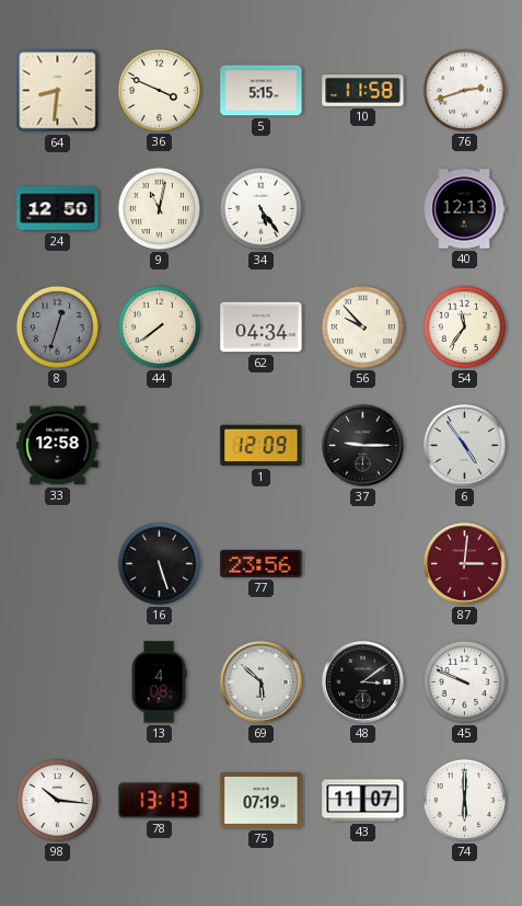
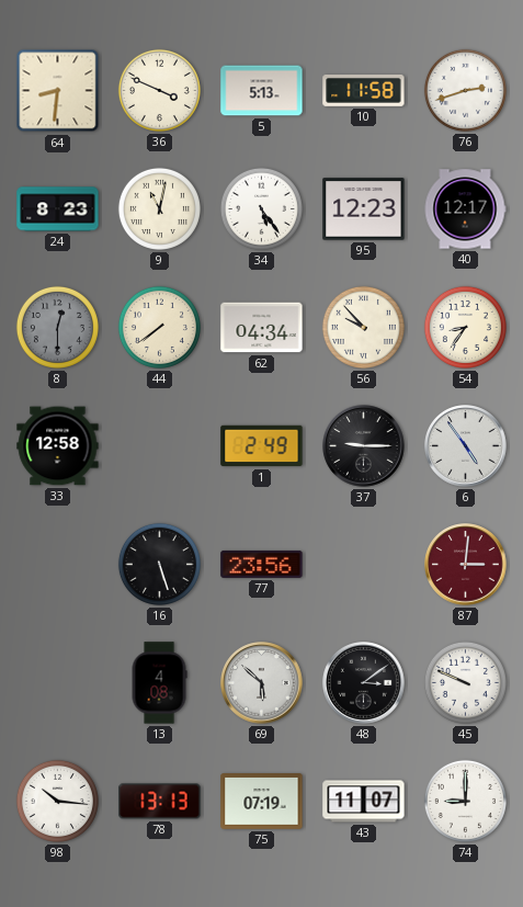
5: 5:15 -> 5:13 (262, 91)
24: 12:50 -> 8:23 (58, 209)
95: none -> 12:23 (364, 209)
40: 12:13 -> 12:17 (465, 209)
8: 12:33 -> 12:30 (57, 327)
54: 11:36 -> 8:36 (465, 327)
1: 12:09 -> 2:49 (262, 446)
74: 6:00 -> 9:00 (465, 801)
